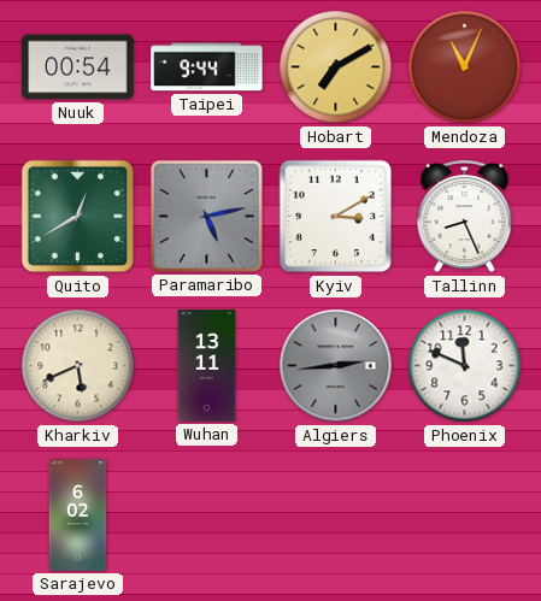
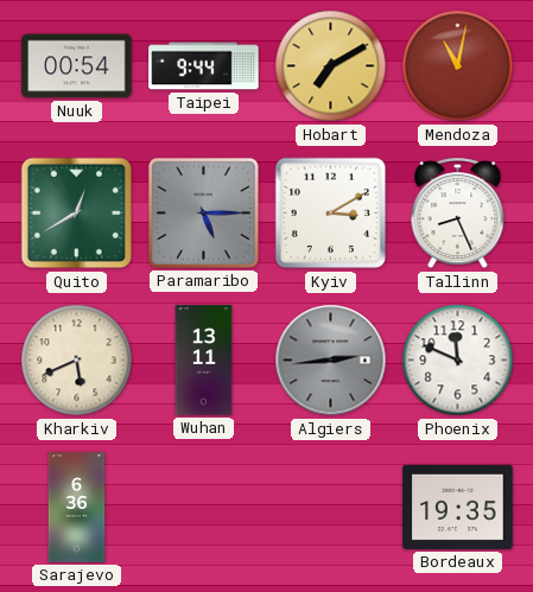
Mendoza: 11:04 -> 11:02 (458, 66)
Paramaribo: 5:13 -> 5:15 (203, 212)
Sarajevo: 6:02 -> 6:36 (77, 508)
Bordeaux: none -> 19:35 (458, 507)
